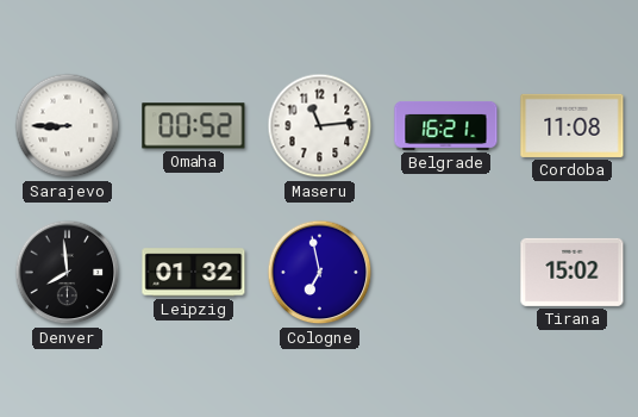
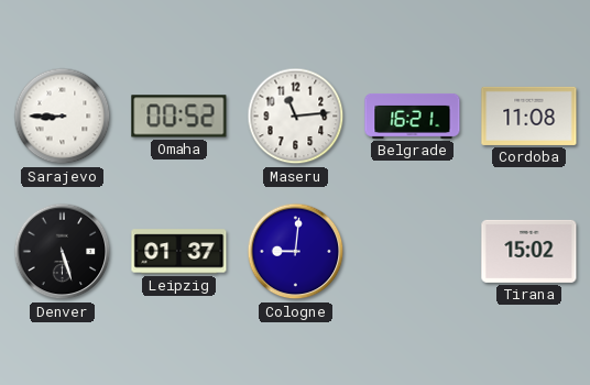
Denver: 7:59 -> 5:27 (63, 252)
Leipzig: 01:32 -> 01:37 (179, 252)
Cologne: 6:58 -> 9:01 (296, 252)
